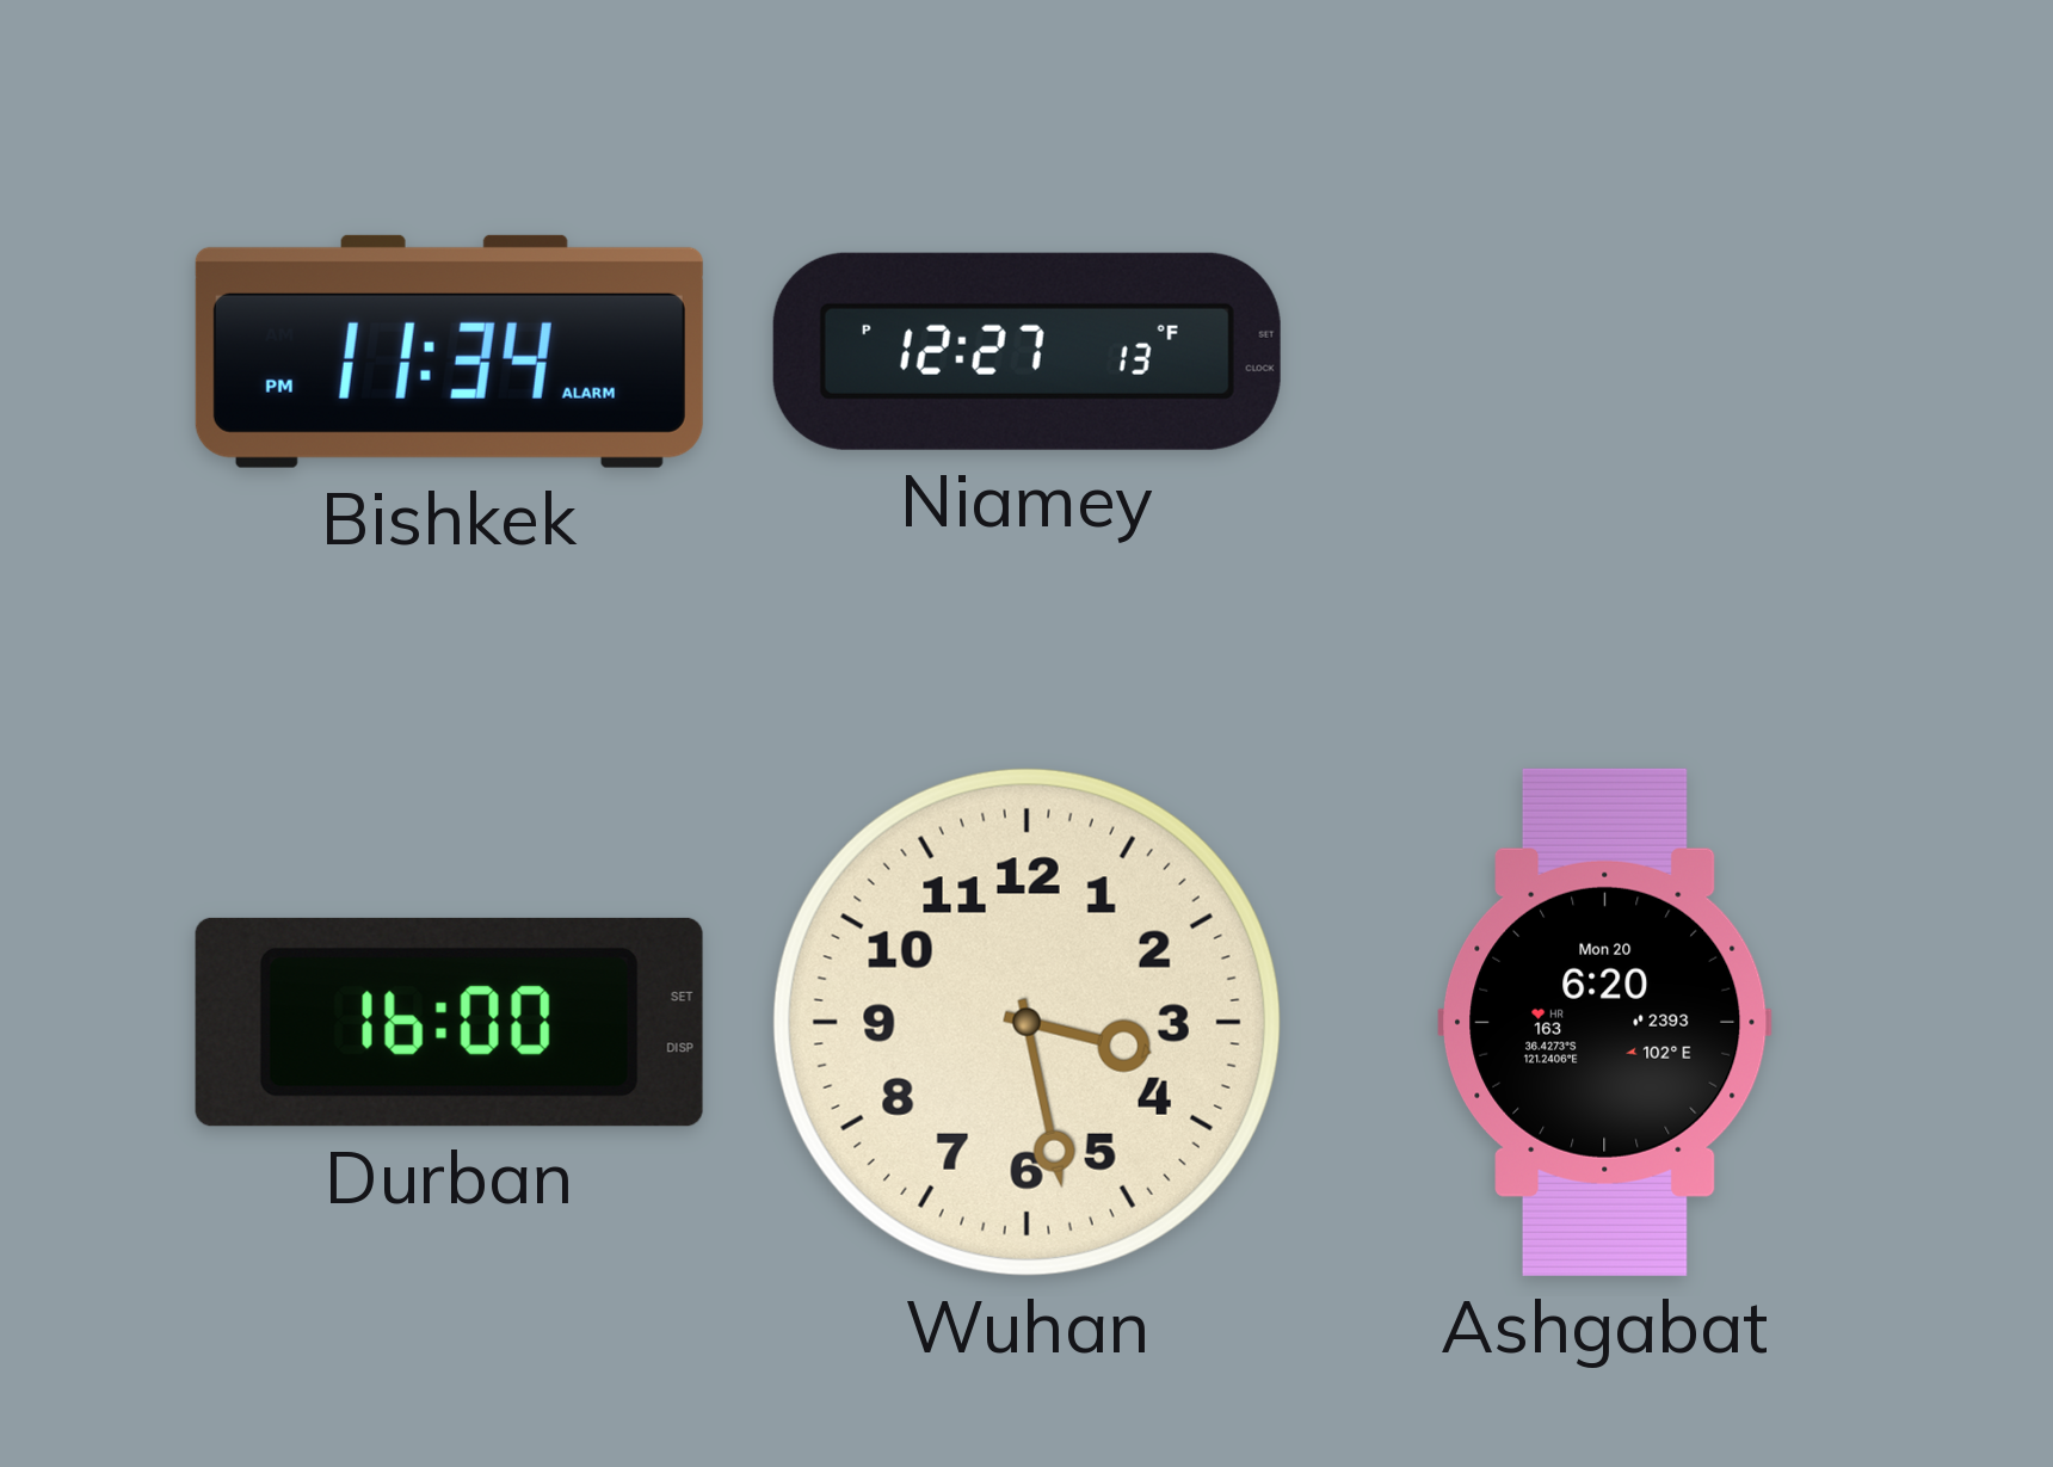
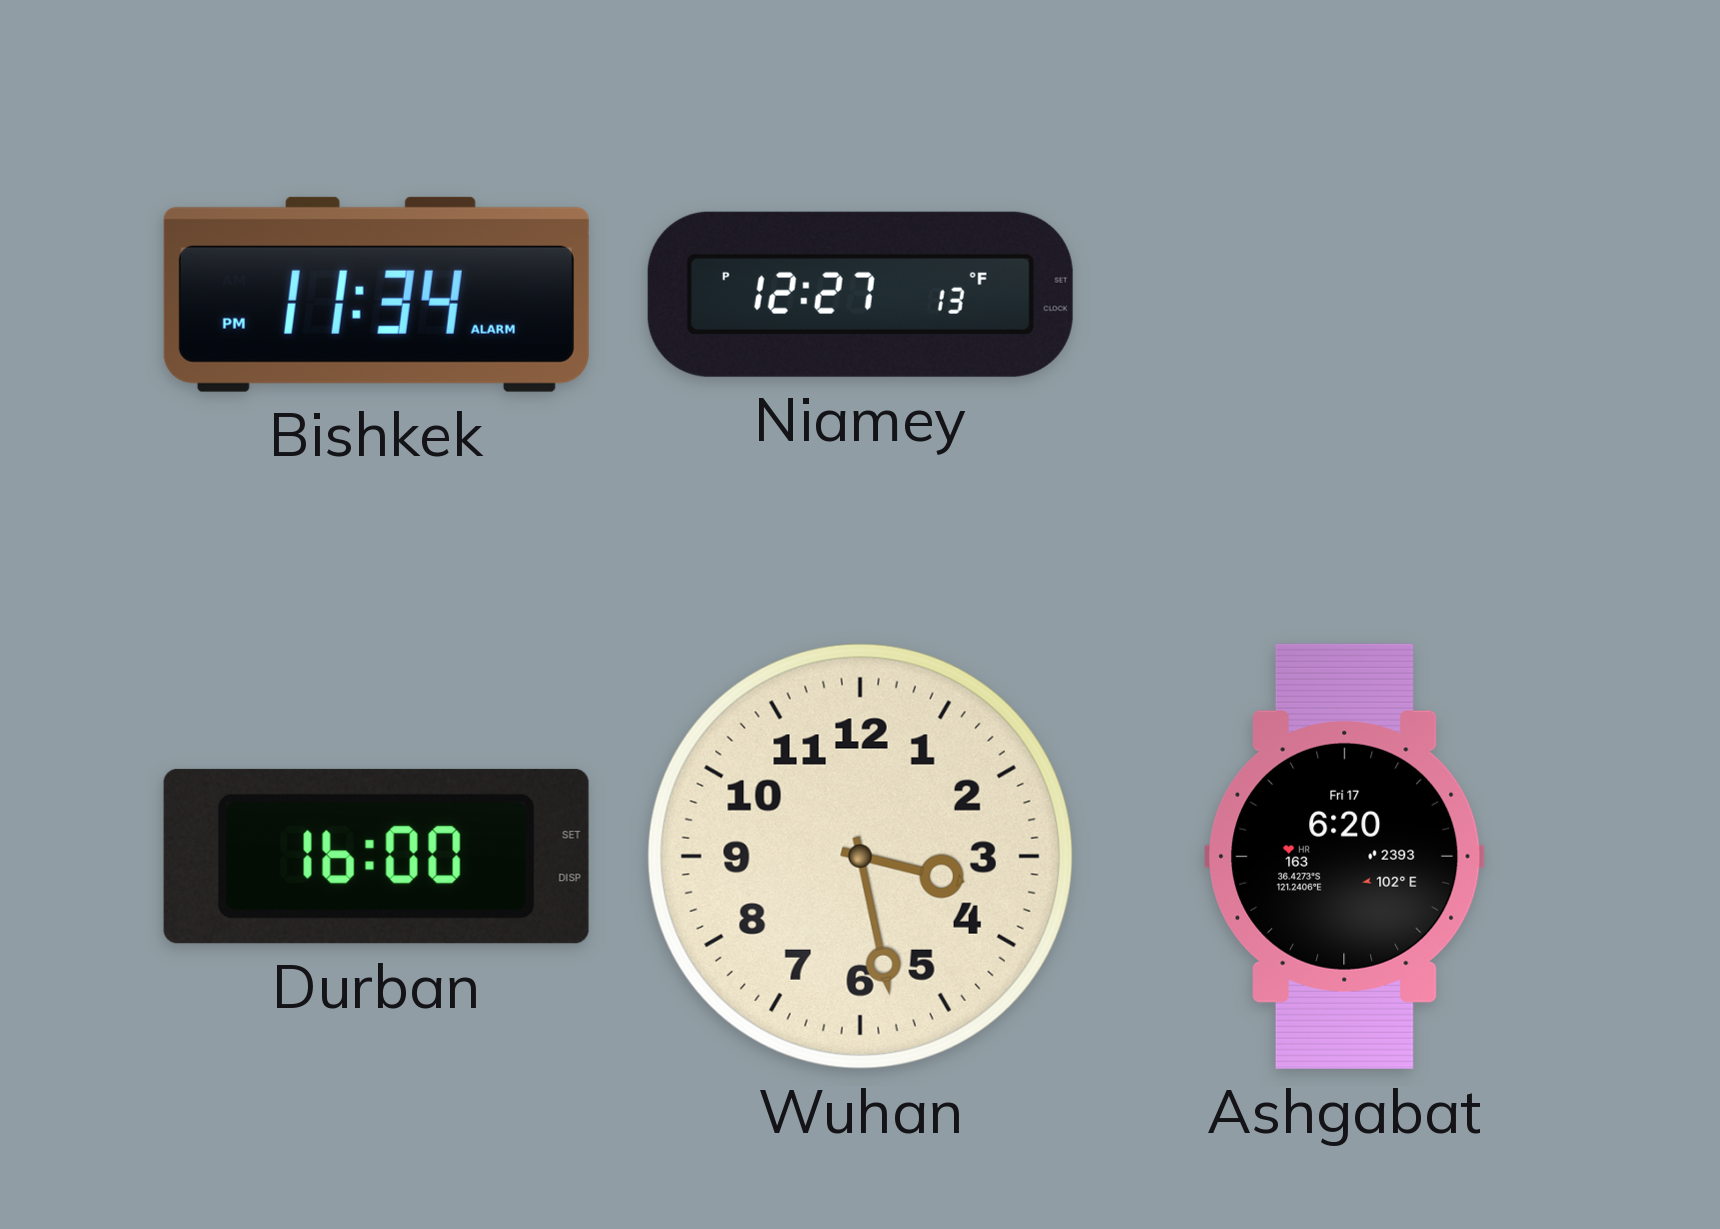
Ashgabat date: Mon 20 -> Fri 17 (1345, 856)
